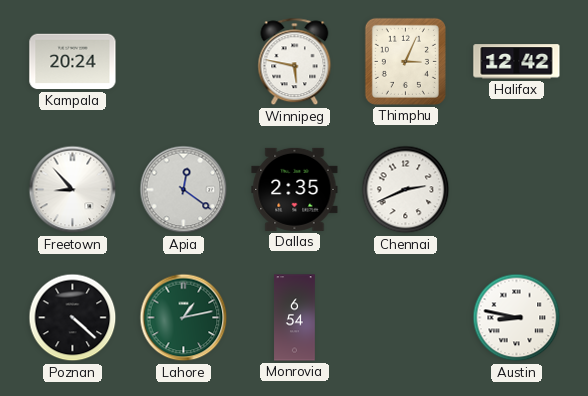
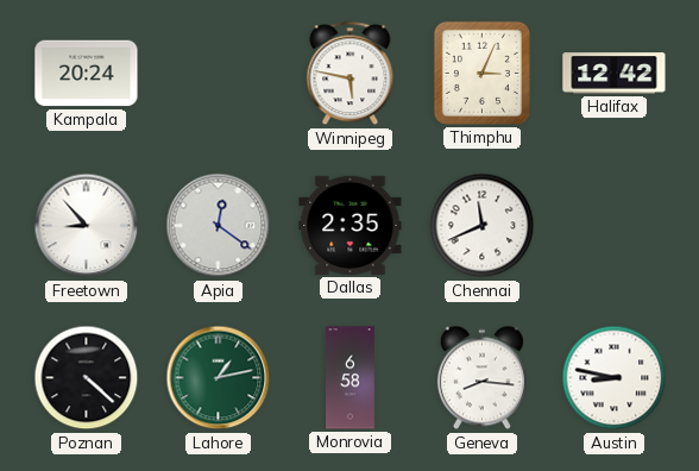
Chennai: 2:41 -> 11:41 (483, 226)
Monrovia: 6:54 -> 6:58 (351, 378)
Geneva: none -> 8:16 (481, 378)
